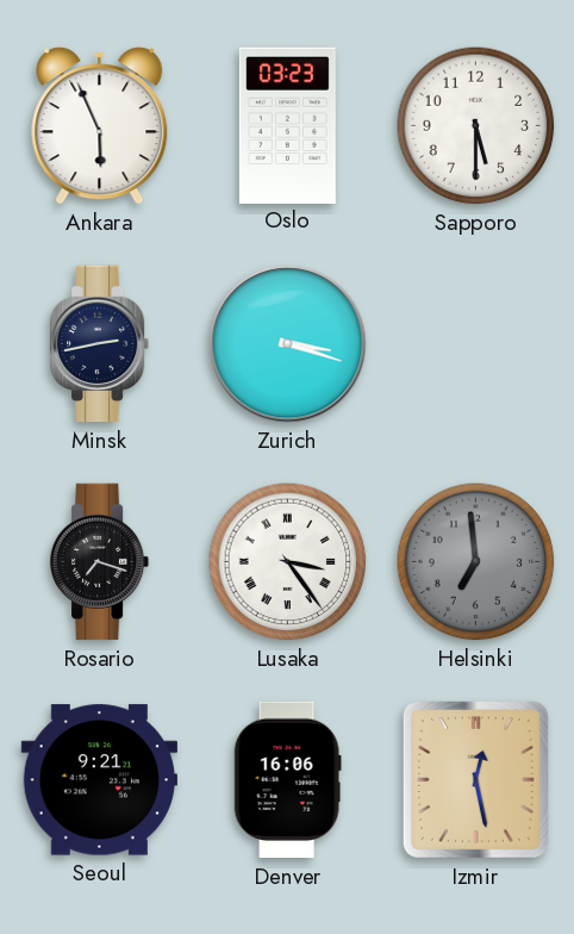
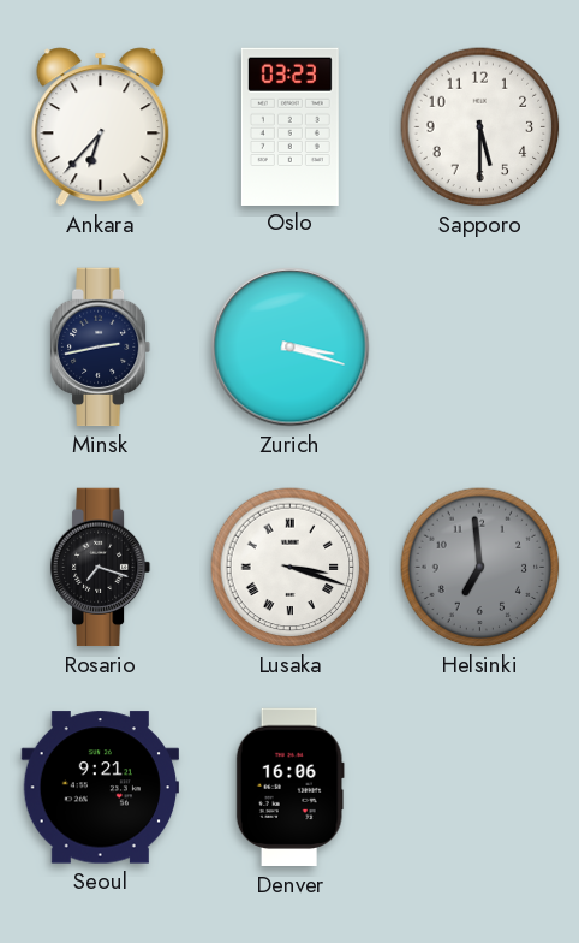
Ankara: 5:56 -> 6:37 (101, 127)
Lusaka: 3:24 -> 3:18 (291, 568)
Izmir: 12:28 -> none (475, 779)
